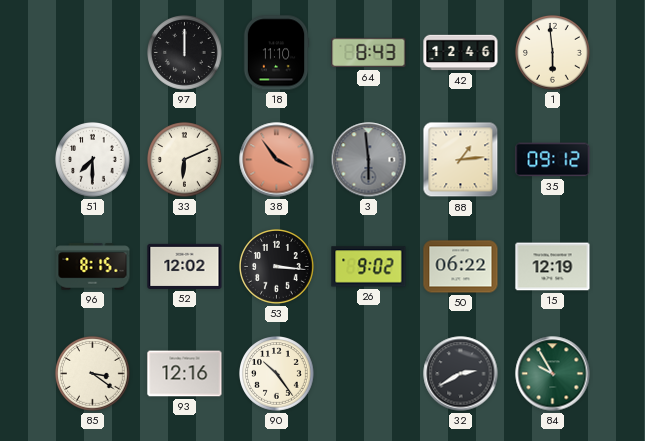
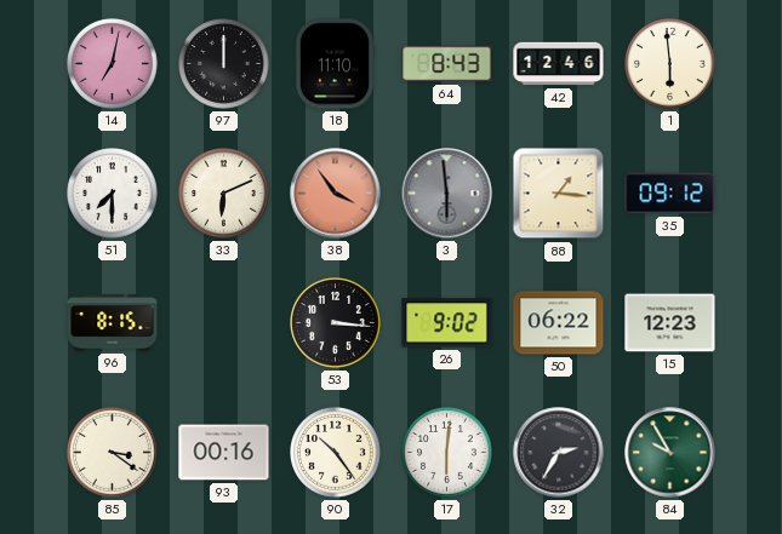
14: none -> 7:02 (113, 64)
88: 1:14 -> 1:16 (559, 194)
52: 12:02 -> none (185, 266)
15: 12:19 -> 12:23 (670, 323)
93: 12:16 -> 00:16 (224, 453)
17: none -> 6:01 (447, 453)
32: 2:40 -> 2:35 (559, 453)
